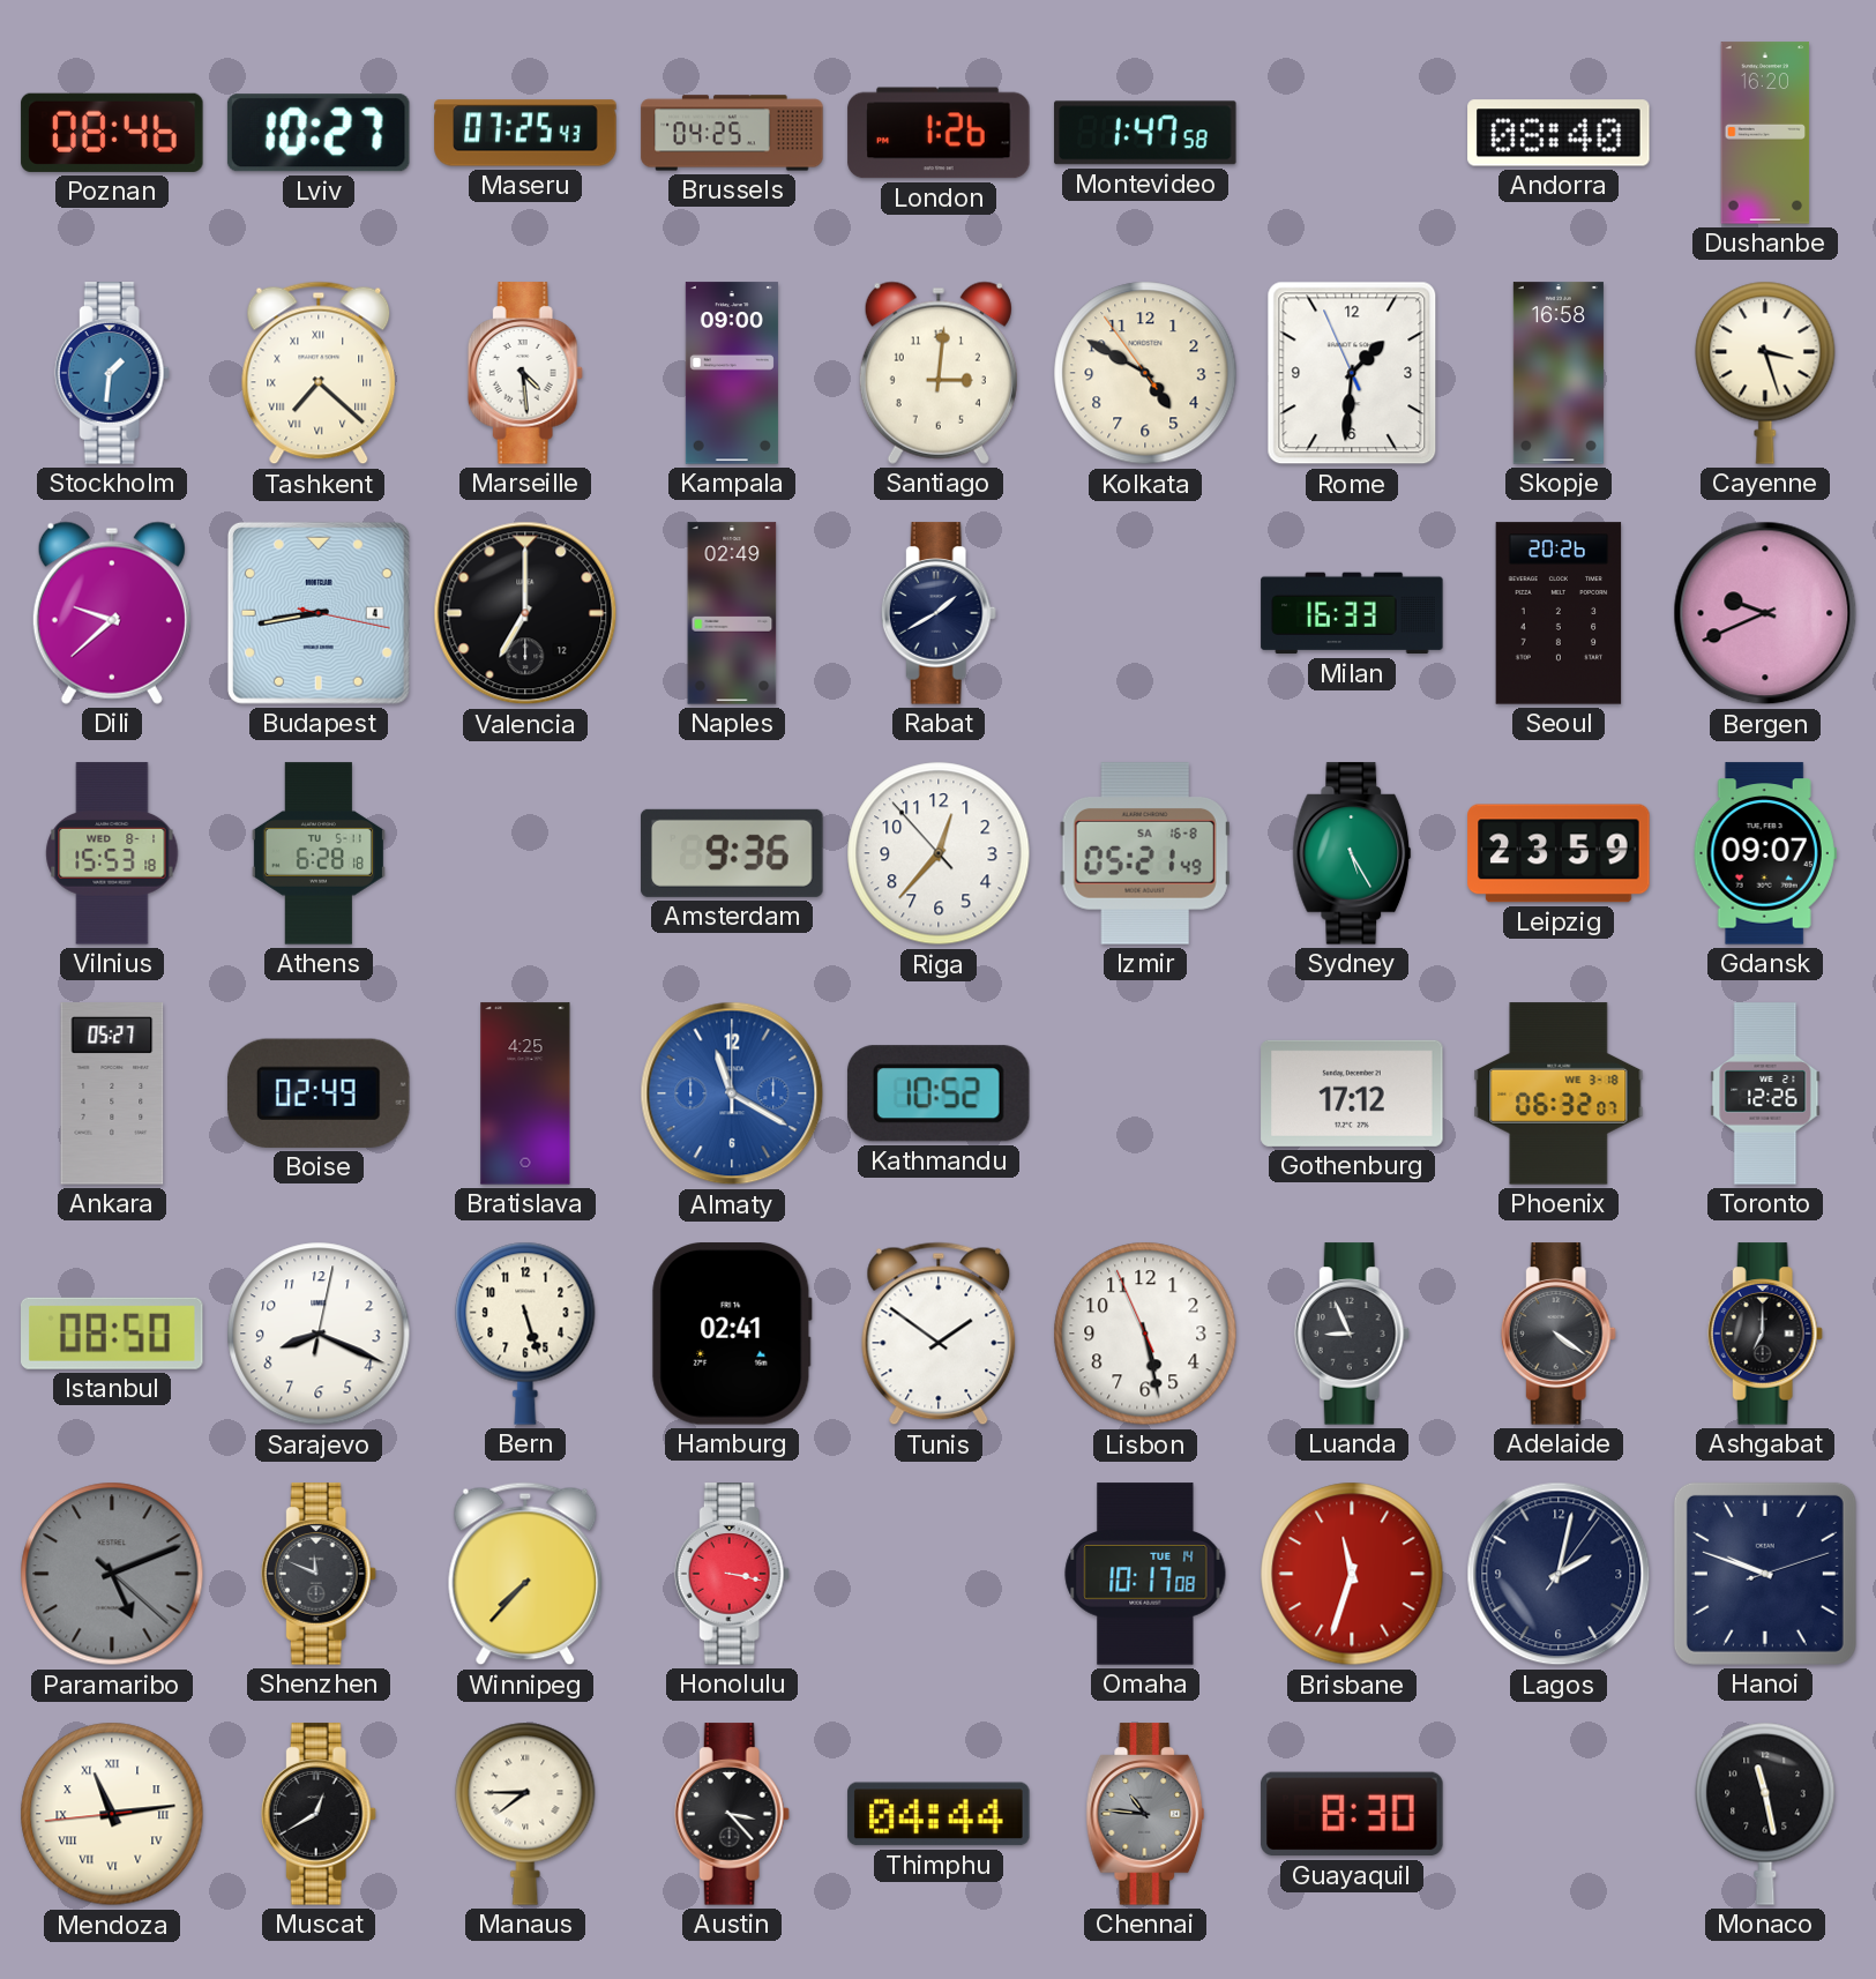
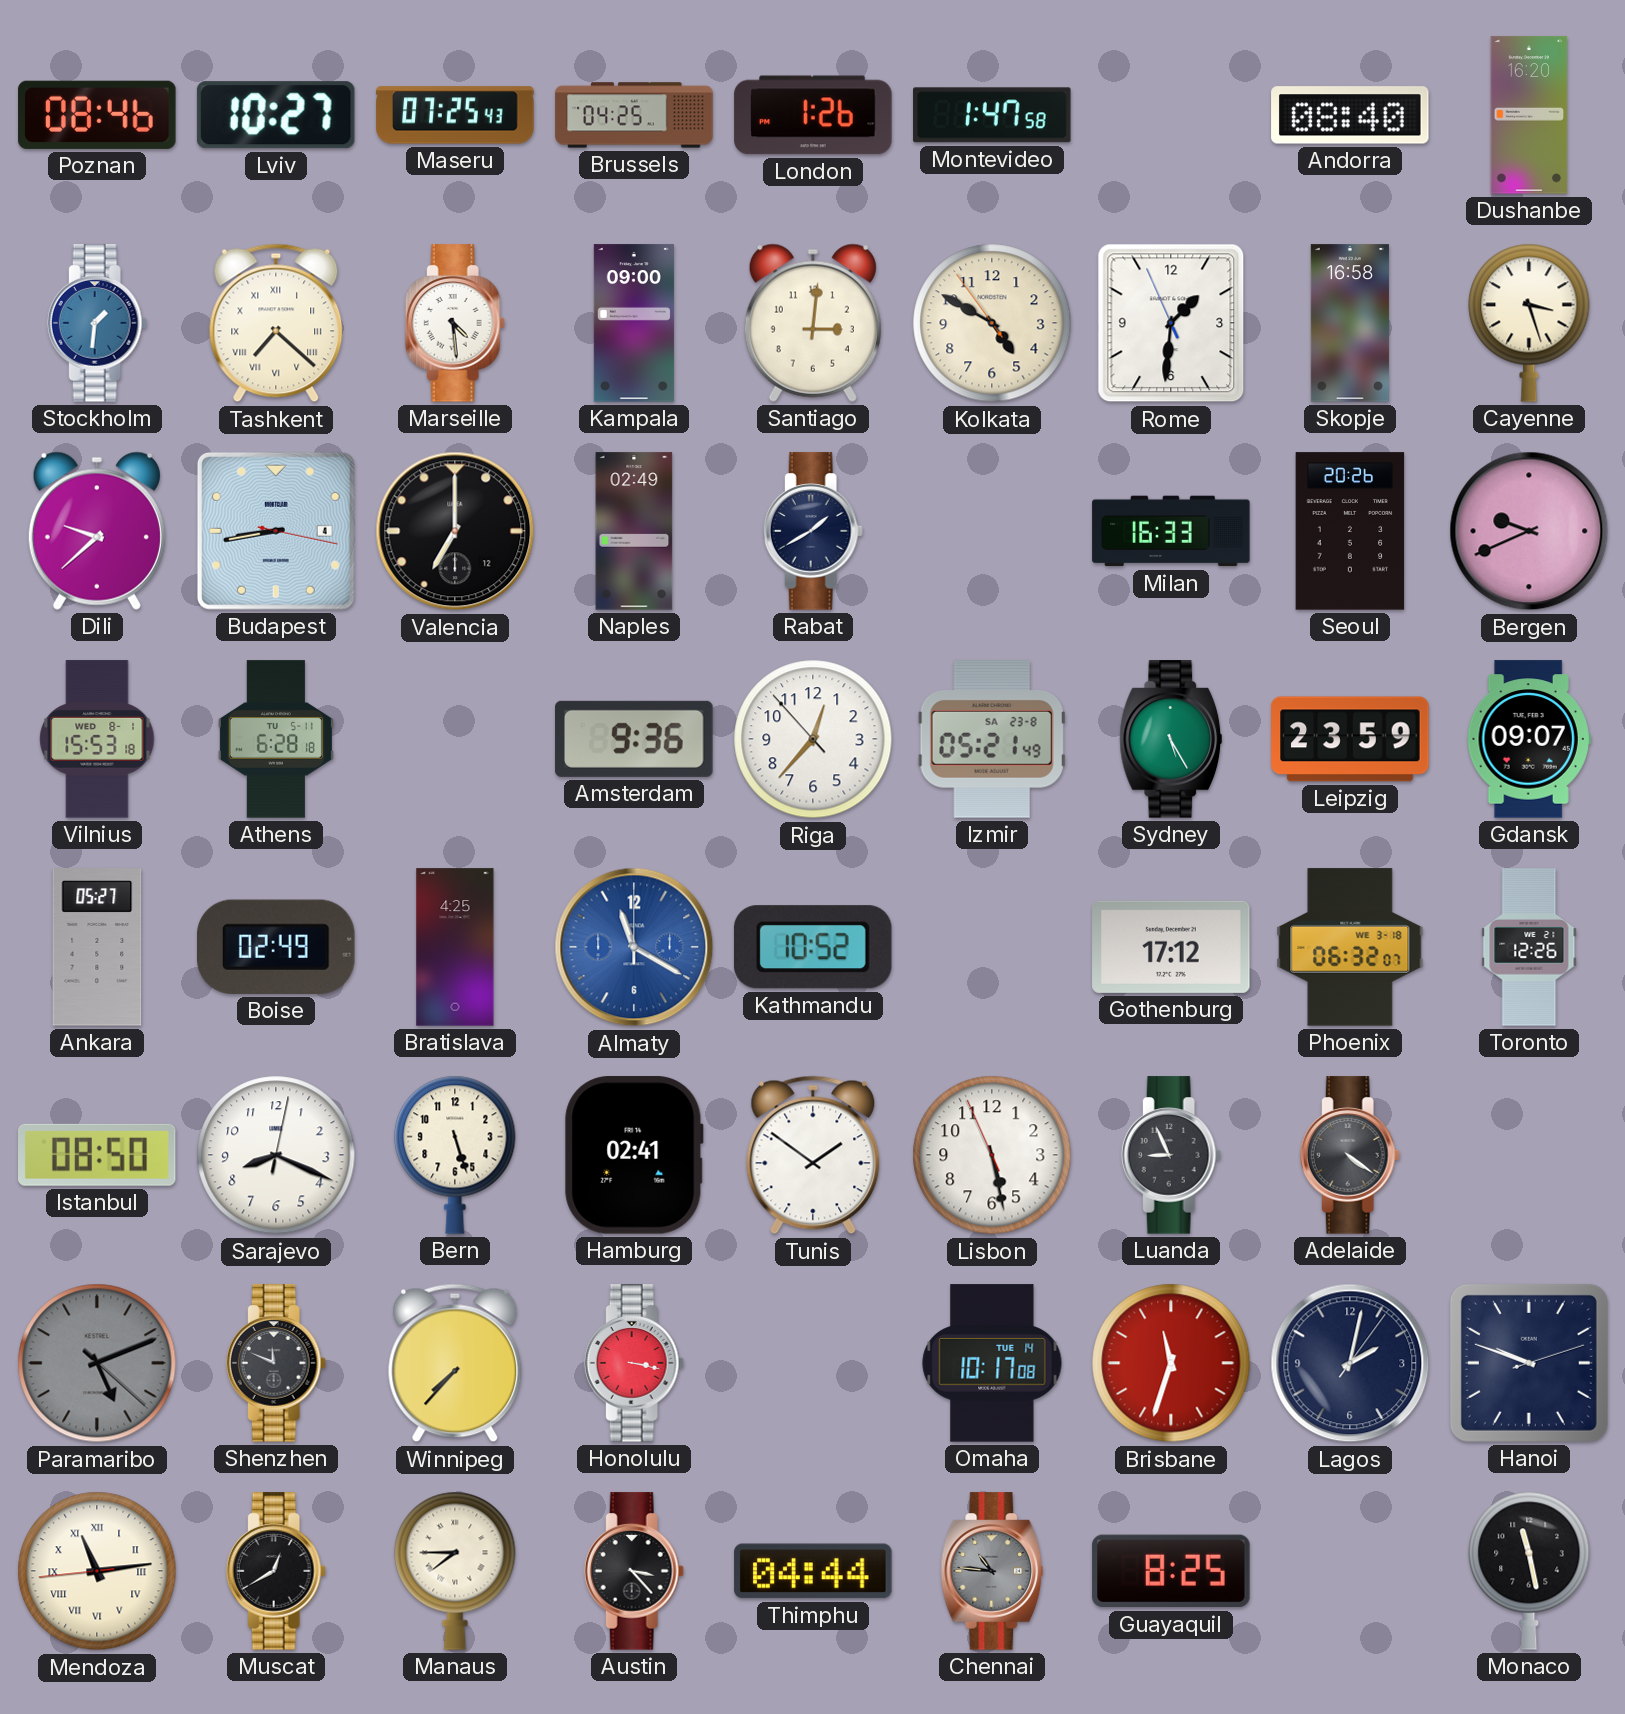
Izmir date: SA 16-8 -> SA 23-8 (992, 739)
Ashgabat: 7:00 -> none (1765, 1334)
Guayaquil: 8:30 -> 8:25 (1171, 1571)
